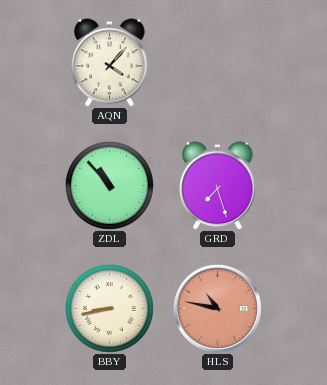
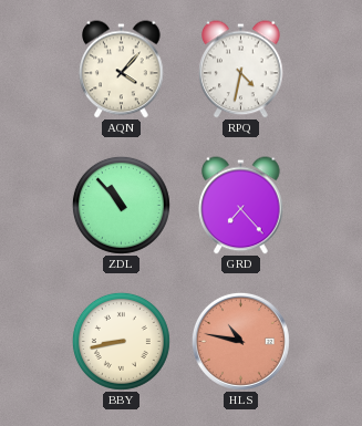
RPQ: none -> 4:32 (241, 70)
GRD: 7:27 -> 7:23 (241, 206)
